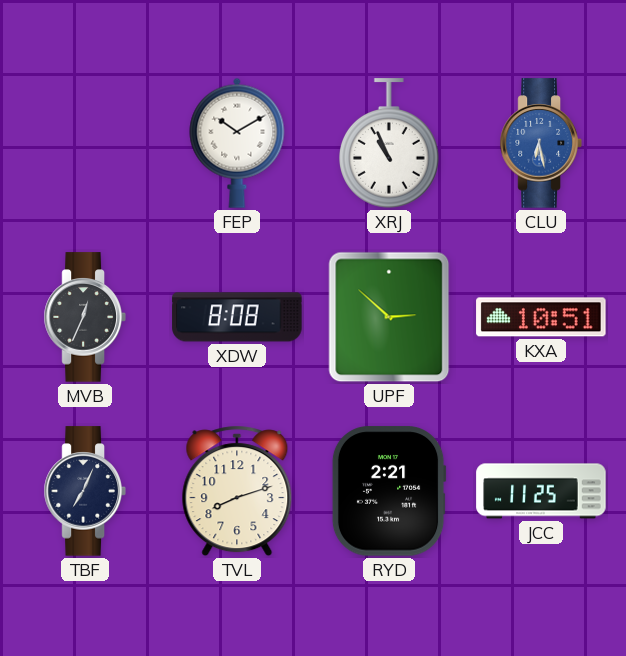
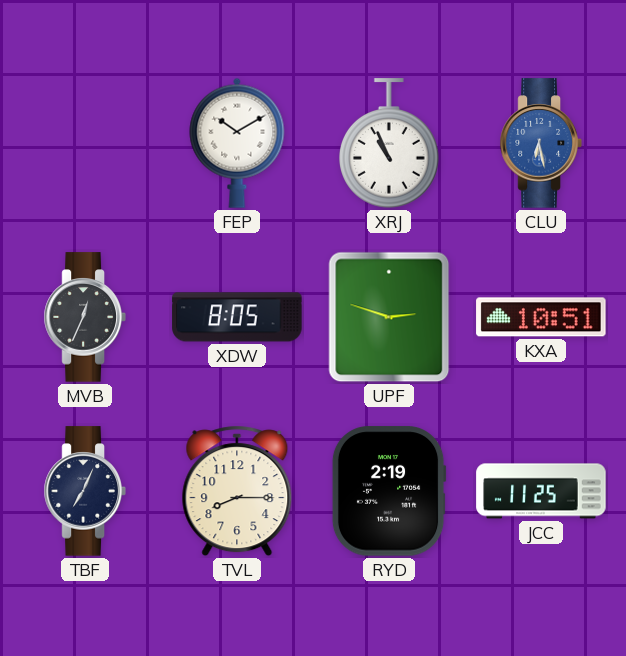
XDW: 8:08 -> 8:05 (237, 317)
UPF: 2:52 -> 2:48 (389, 317)
TVL: 8:12 -> 8:15 (237, 491)
RYD: 2:21 -> 2:19 (389, 491)
